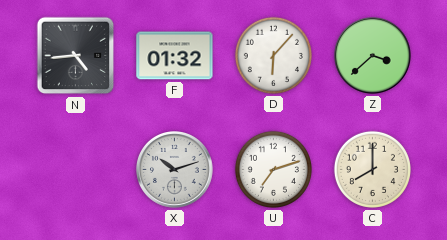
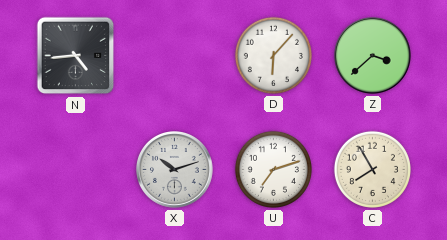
F: 01:32 -> none (175, 56)
C: 8:00 -> 7:55 (372, 169)
